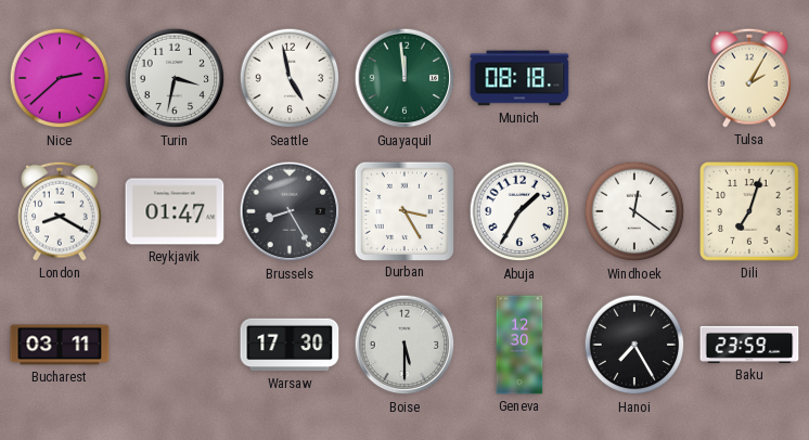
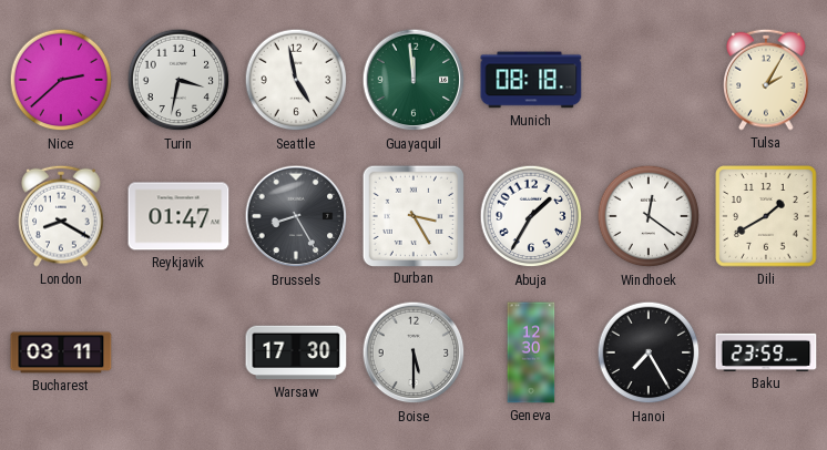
Dili: 7:03 -> 1:40 (766, 216)
